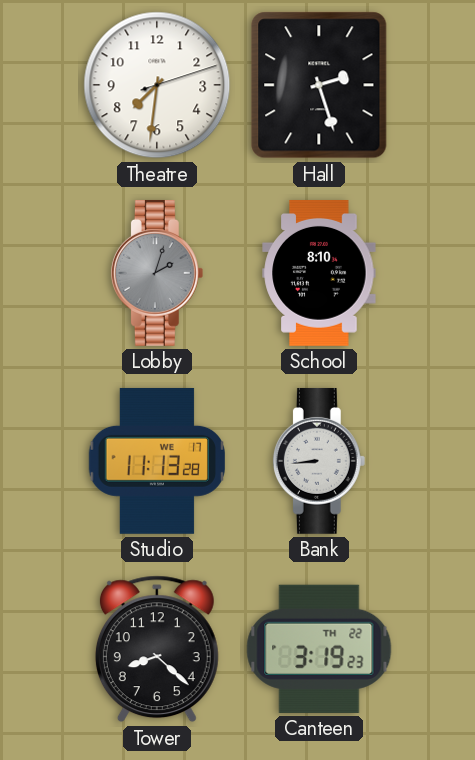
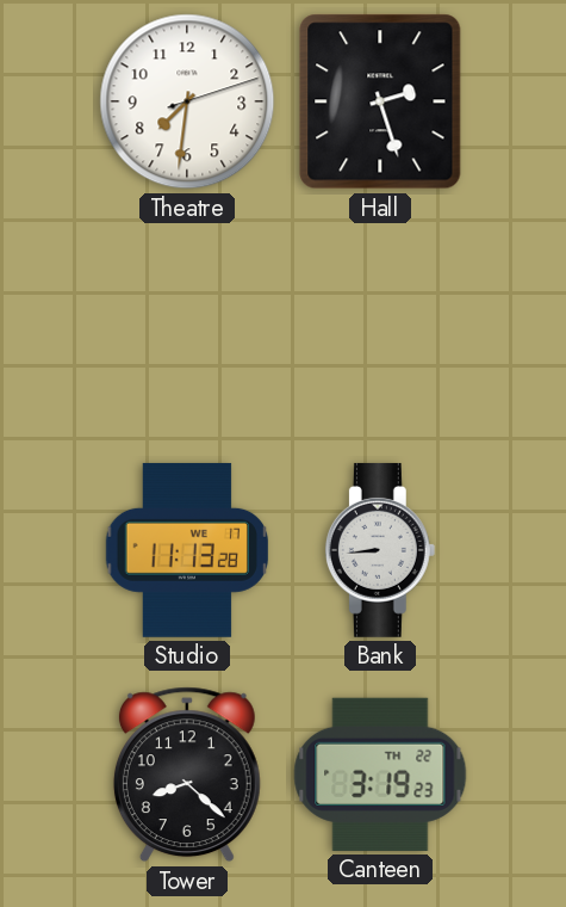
Lobby: 2:03 -> none (157, 273)
School: 8:10 -> none (319, 273)
